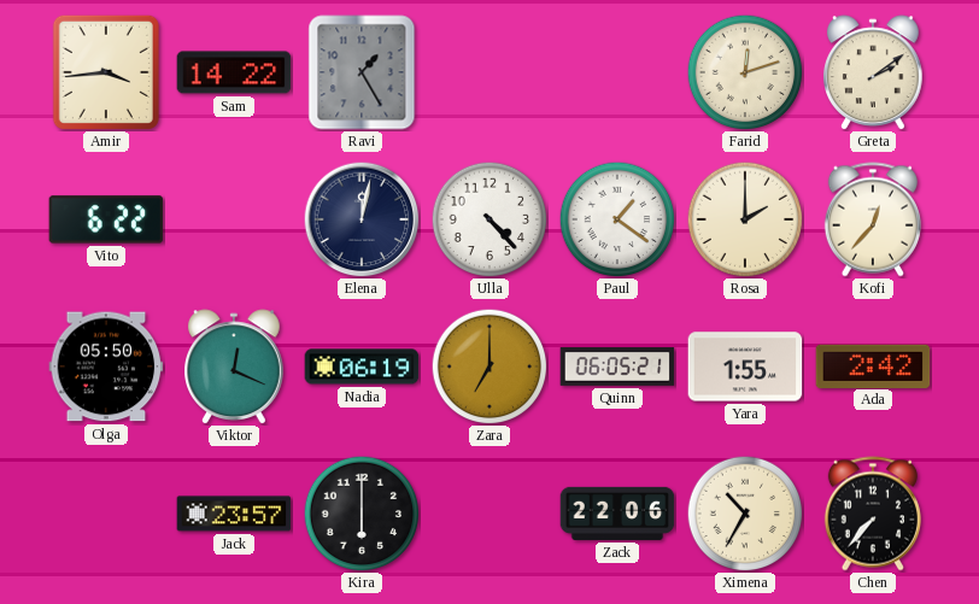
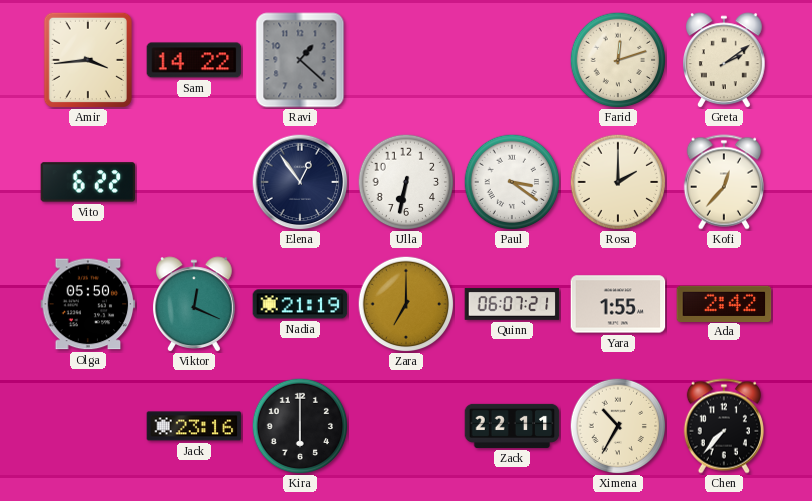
Ravi: 1:25 -> 1:22 (300, 60)
Elena: 12:02 -> 12:54 (300, 182)
Ulla: 4:23 -> 6:32 (406, 182)
Paul: 1:21 -> 3:21 (512, 182)
Nadia: 06:19 -> 21:19 (300, 304)
Quinn: 06:05 -> 06:07 (512, 304)
Jack: 23:57 -> 23:16 (194, 426)
Zack: 22:06 -> 22:11 (512, 426)
